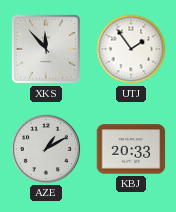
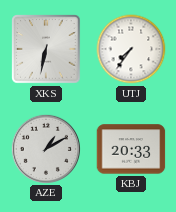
XKS: 11:53 -> 6:32 (46, 49)
UTJ: 1:54 -> 7:36 (131, 49)
